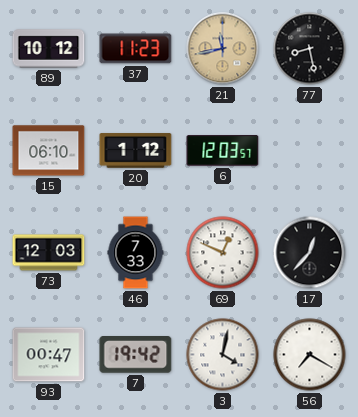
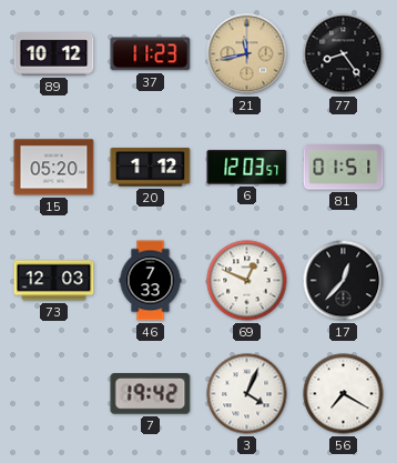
77: 8:28 -> 8:24 (344, 54)
15: 06:10 -> 05:20 (54, 168)
81: none -> 01:51 (344, 168)
93: 00:47 -> none (49, 355)
3: 4:02 -> 4:04 (247, 394)
